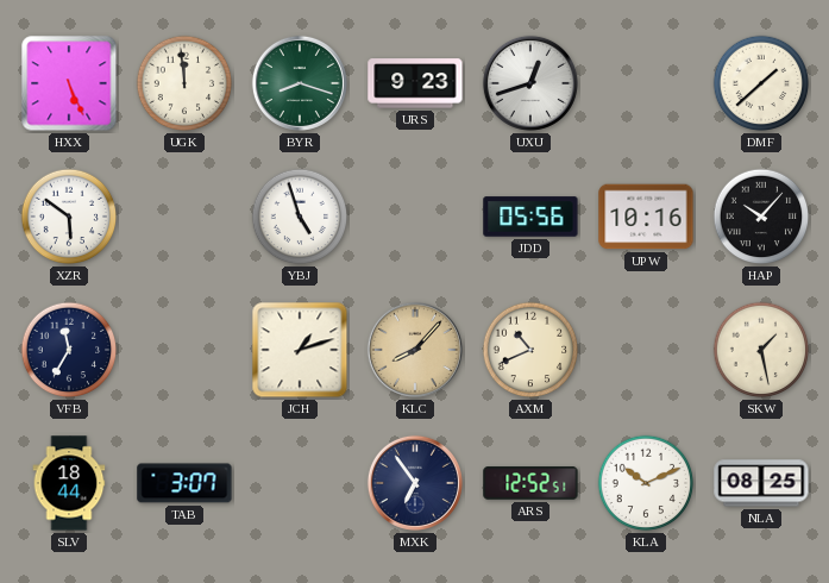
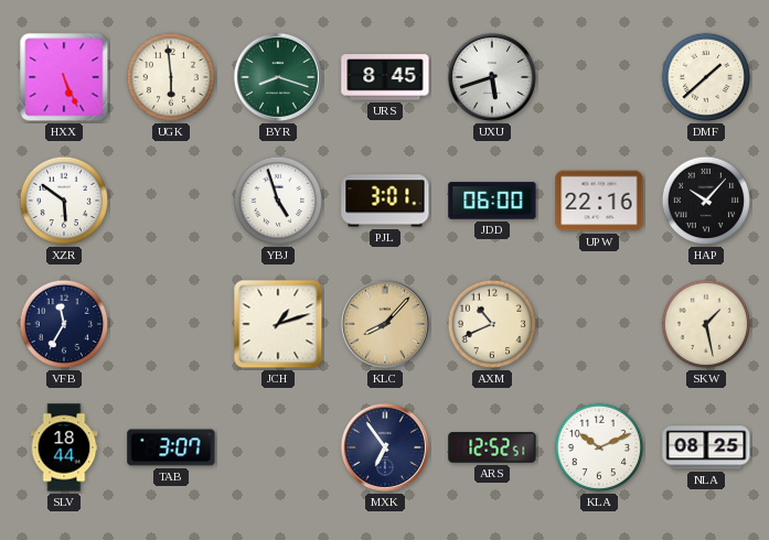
UGK: 11:59 -> 5:59 (171, 77)
URS: 9:23 -> 8:45 (385, 77)
UXU: 12:42 -> 5:42 (492, 77)
PJL: none -> 3:01 (385, 201)
JDD: 05:56 -> 06:00 (492, 201)
UPW: 10:16 -> 22:16 (599, 201)
